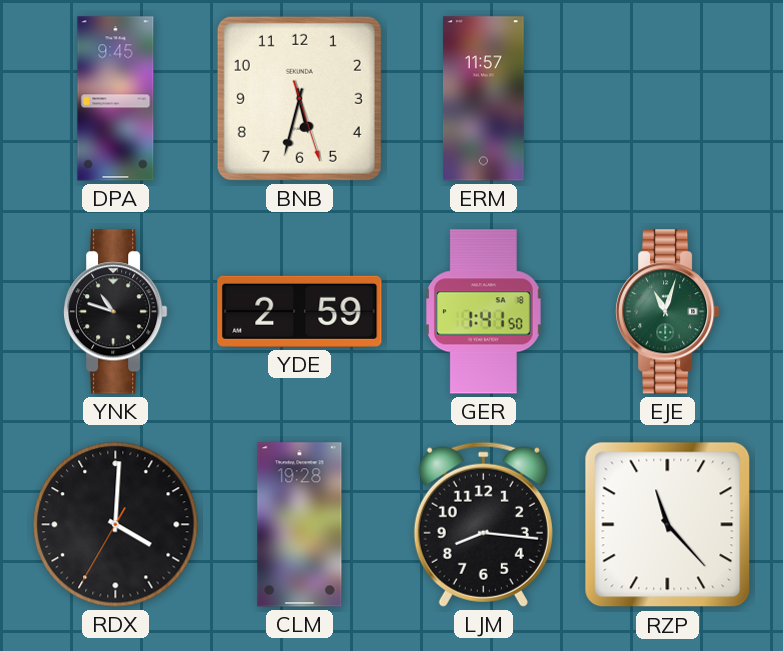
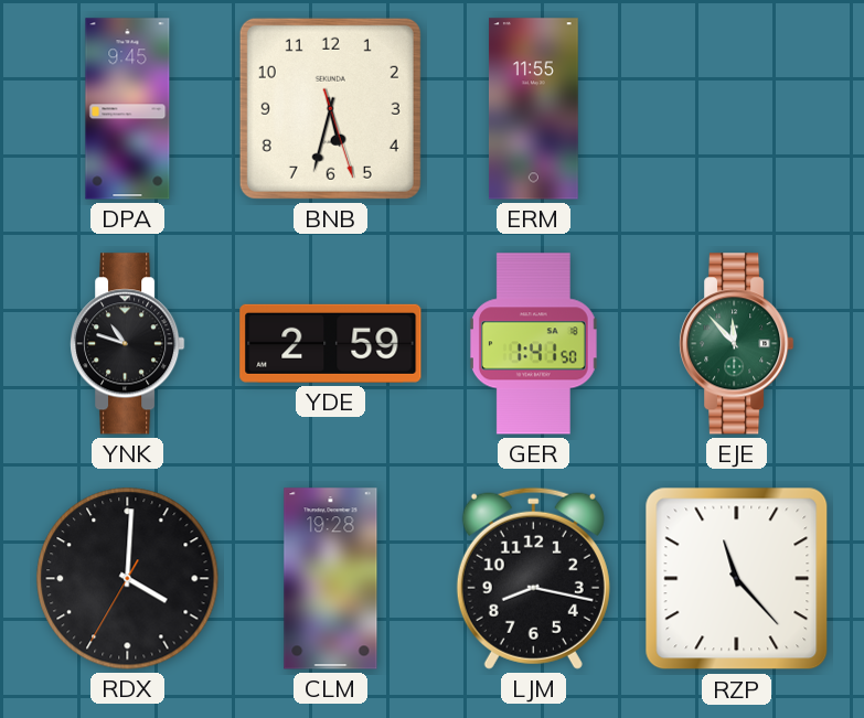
ERM: 11:57 -> 11:55 (534, 109)
EJE: 11:03 -> 11:53 (737, 344)
LJM: 8:16 -> 8:17 (533, 578)
